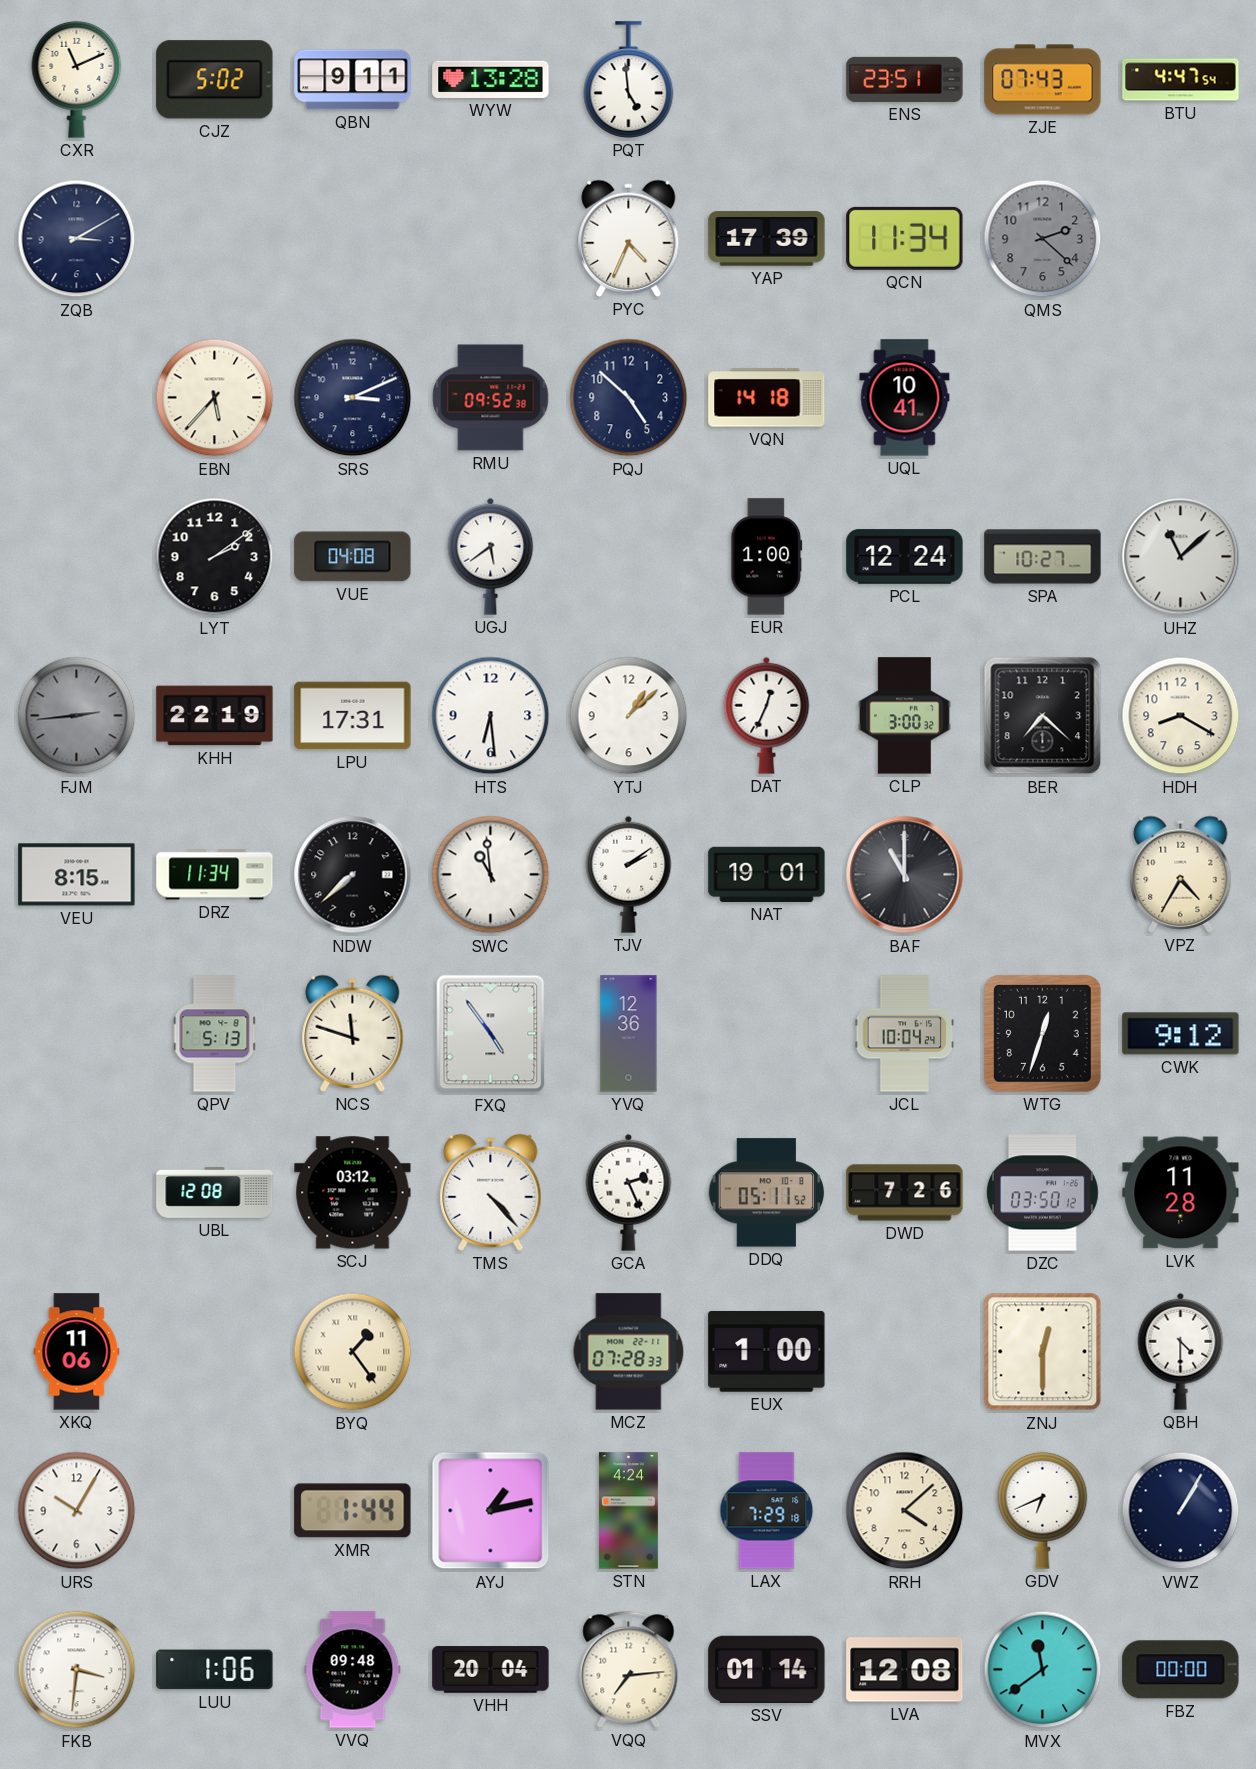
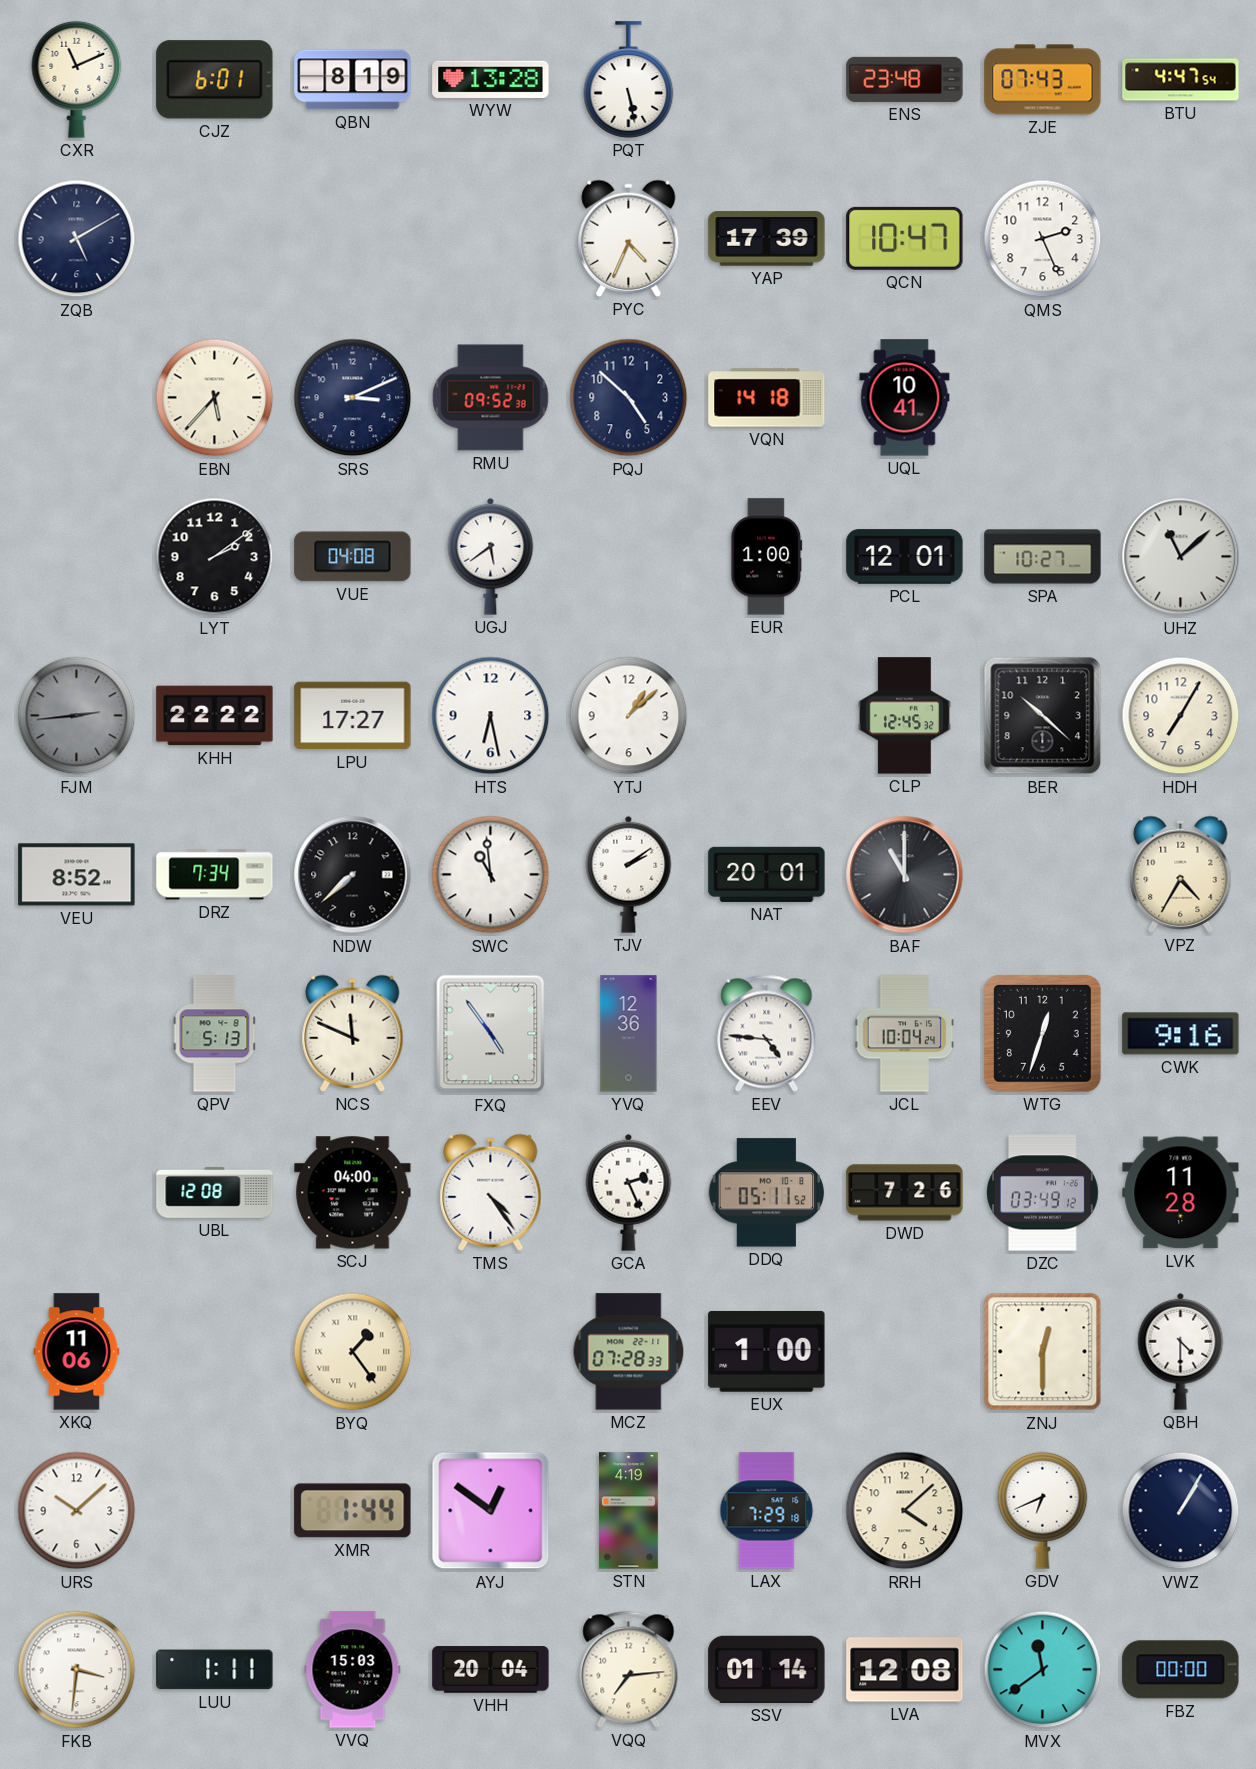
CJZ: 5:02 -> 6:01 (215, 80)
QBN: 9:11 -> 8:19 (353, 80)
PQT: 4:59 -> 5:28 (629, 80)
ENS: 23:51 -> 23:48 (905, 79)
ZQB: 3:10 -> 5:10 (77, 239)
QCN: 11:34 -> 10:47 (905, 238)
QMS: 2:22 -> 2:26 (1043, 239)
QMS dial: grey -> white (1043, 239)
PCL: 12:24 -> 12:01 (905, 557)
KHH: 22:19 -> 22:22 (215, 716)
LPU: 17:31 -> 17:27 (353, 716)
HTS: 6:29 -> 6:28 (491, 716)
DAT: 12:34 -> none (767, 715)
CLP: 3:00 -> 12:45 (904, 716)
BER: 7:22 -> 10:22 (1043, 716)
HDH: 8:20 -> 7:05 (1181, 716)
VEU: 8:15 -> 8:52 (77, 875)
DRZ: 11:34 -> 7:34 (215, 875)
NAT: 19:01 -> 20:01 (767, 874)
NCS: 11:48 -> 11:49 (353, 1033)
EEV: none -> 4:46 (767, 1033)
CWK: 9:12 -> 9:16 (1181, 1034)
SCJ: 03:12 -> 04:00 (353, 1193)
TMS: 4:23 -> 4:24 (491, 1192)
DZC: 03:50 -> 03:49 (1043, 1193)
URS: 10:05 -> 10:08 (77, 1511)
AYJ: 1:13 -> 12:51 (491, 1511)
STN: 4:24 -> 4:19 (628, 1511)
LUU: 1:06 -> 1:11 (215, 1670)
VVQ: 09:48 -> 15:03 (353, 1670)
